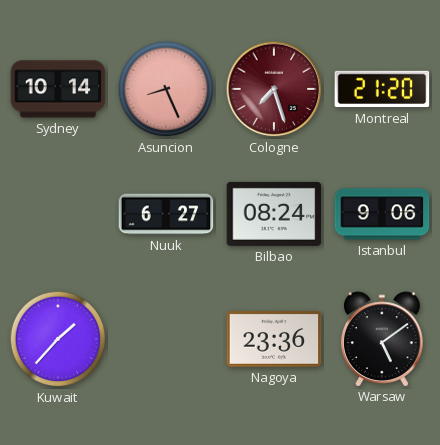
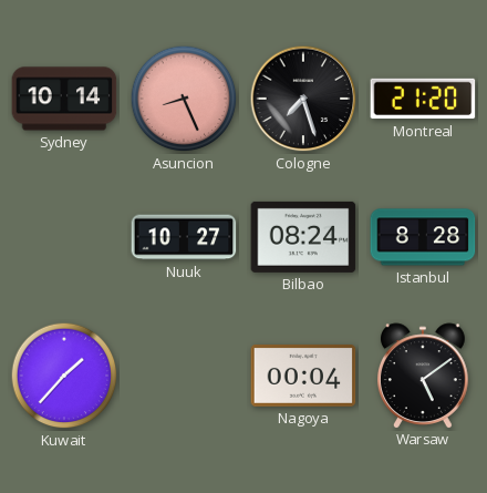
Cologne dial: burgundy -> black (303, 99)
Nuuk: 6:27 -> 10:27 (184, 237)
Istanbul: 9:06 -> 8:28 (423, 237)
Nagoya: 23:36 -> 00:04 (303, 377)
